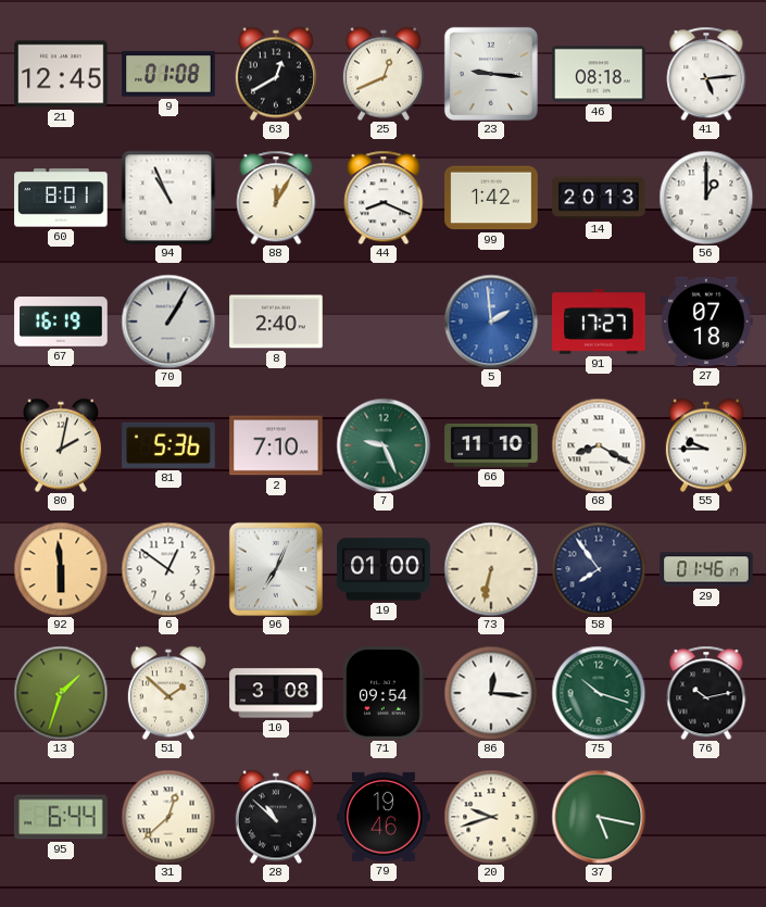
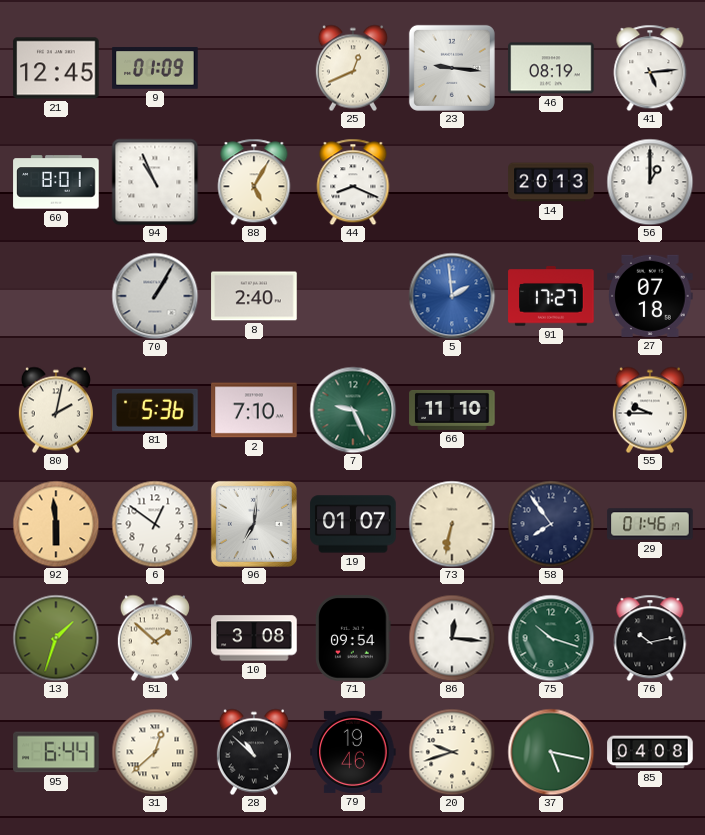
9: 01:08 -> 01:09 (155, 68)
63: 12:40 -> none (276, 74)
46: 08:18 -> 08:19 (551, 68)
88: 12:05 -> 5:05 (254, 182)
99: 1:42 -> none (491, 198)
67: 16:19 -> none (61, 322)
68: 8:20 -> none (599, 445)
96: 7:04 -> 7:01 (254, 524)
19: 01:00 -> 01:07 (353, 524)
85: none -> 04:08 (650, 752)
